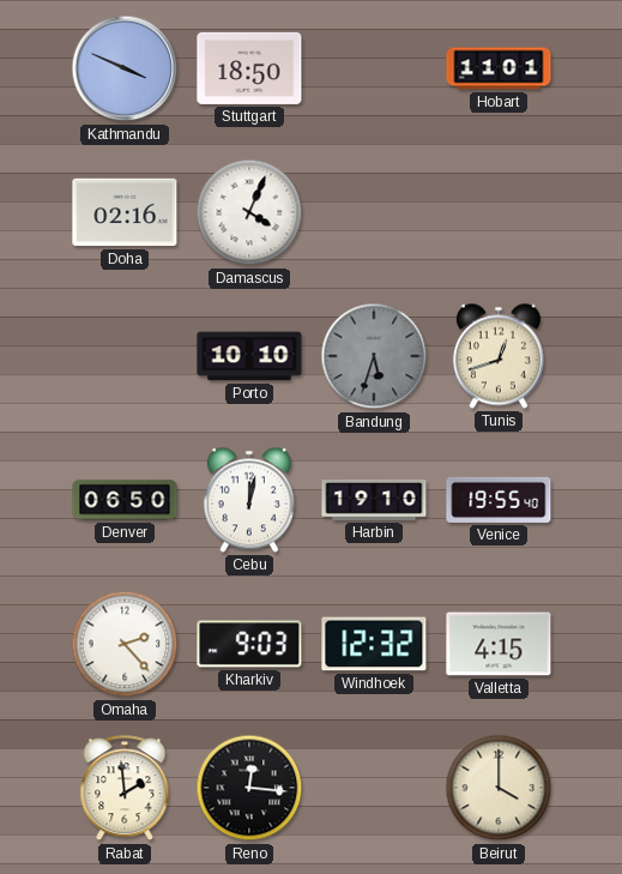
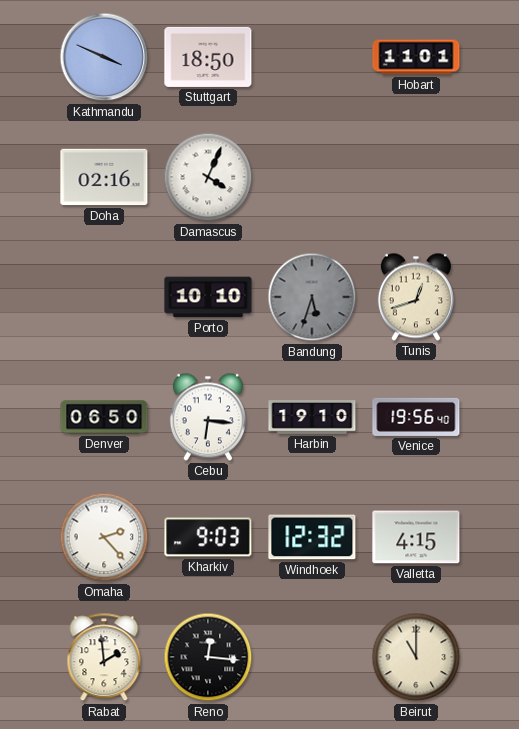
Cebu: 12:02 -> 6:16 (208, 417)
Venice: 19:55 -> 19:56 (416, 417)
Beirut: 4:00 -> 11:00 (416, 657)
